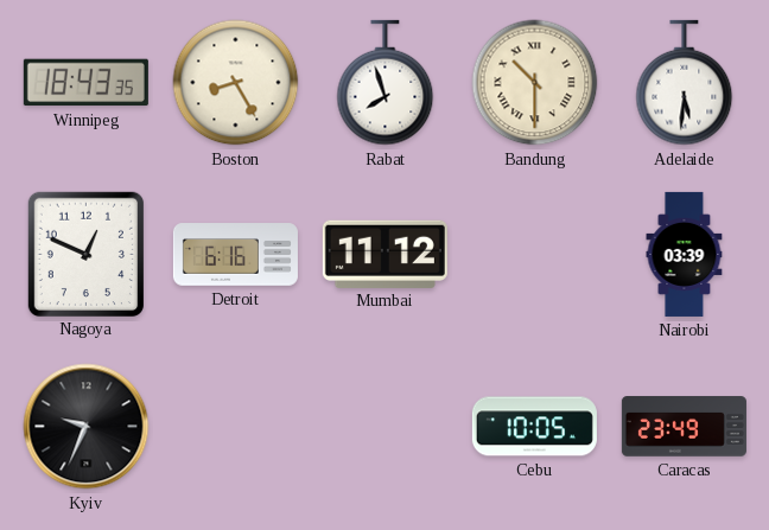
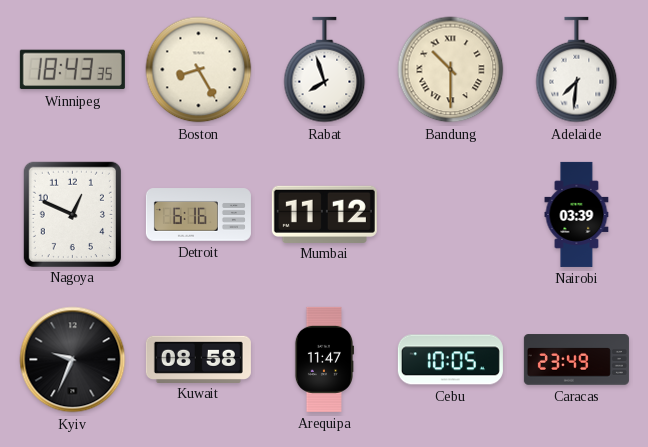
Adelaide: 5:31 -> 7:31 (577, 70)
Kuwait: none -> 08:58 (198, 359)
Arequipa: none -> 11:47 (323, 359)
